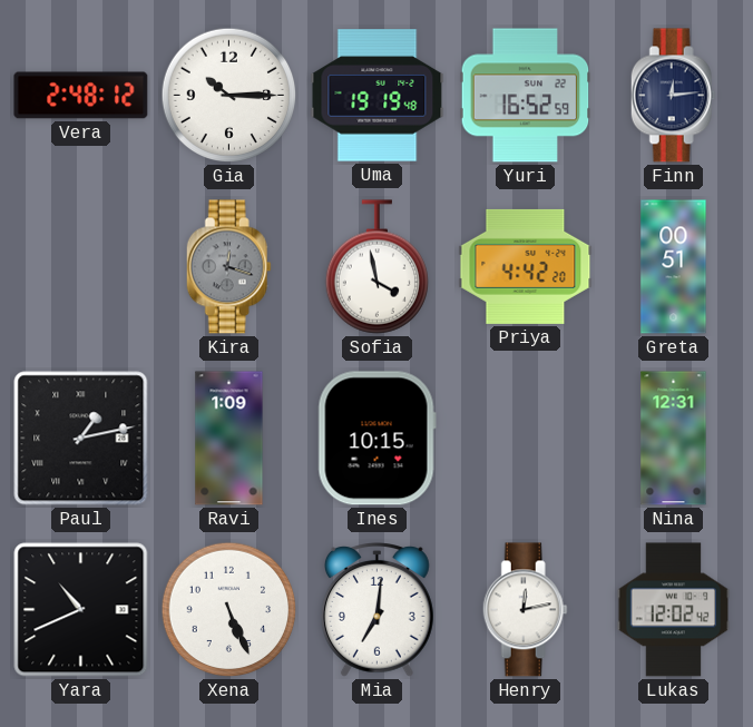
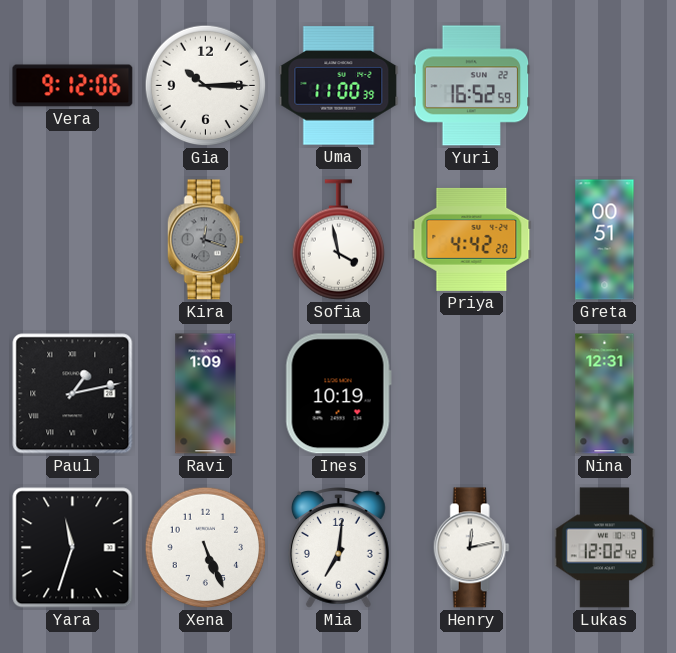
Vera: 2:48 -> 9:12 (73, 86)
Uma: 19:19 -> 11:00 (339, 86)
Finn: 12:14 -> none (673, 96)
Ines: 10:15 -> 10:19 (338, 394)
Yara: 10:41 -> 11:33 (73, 548)
